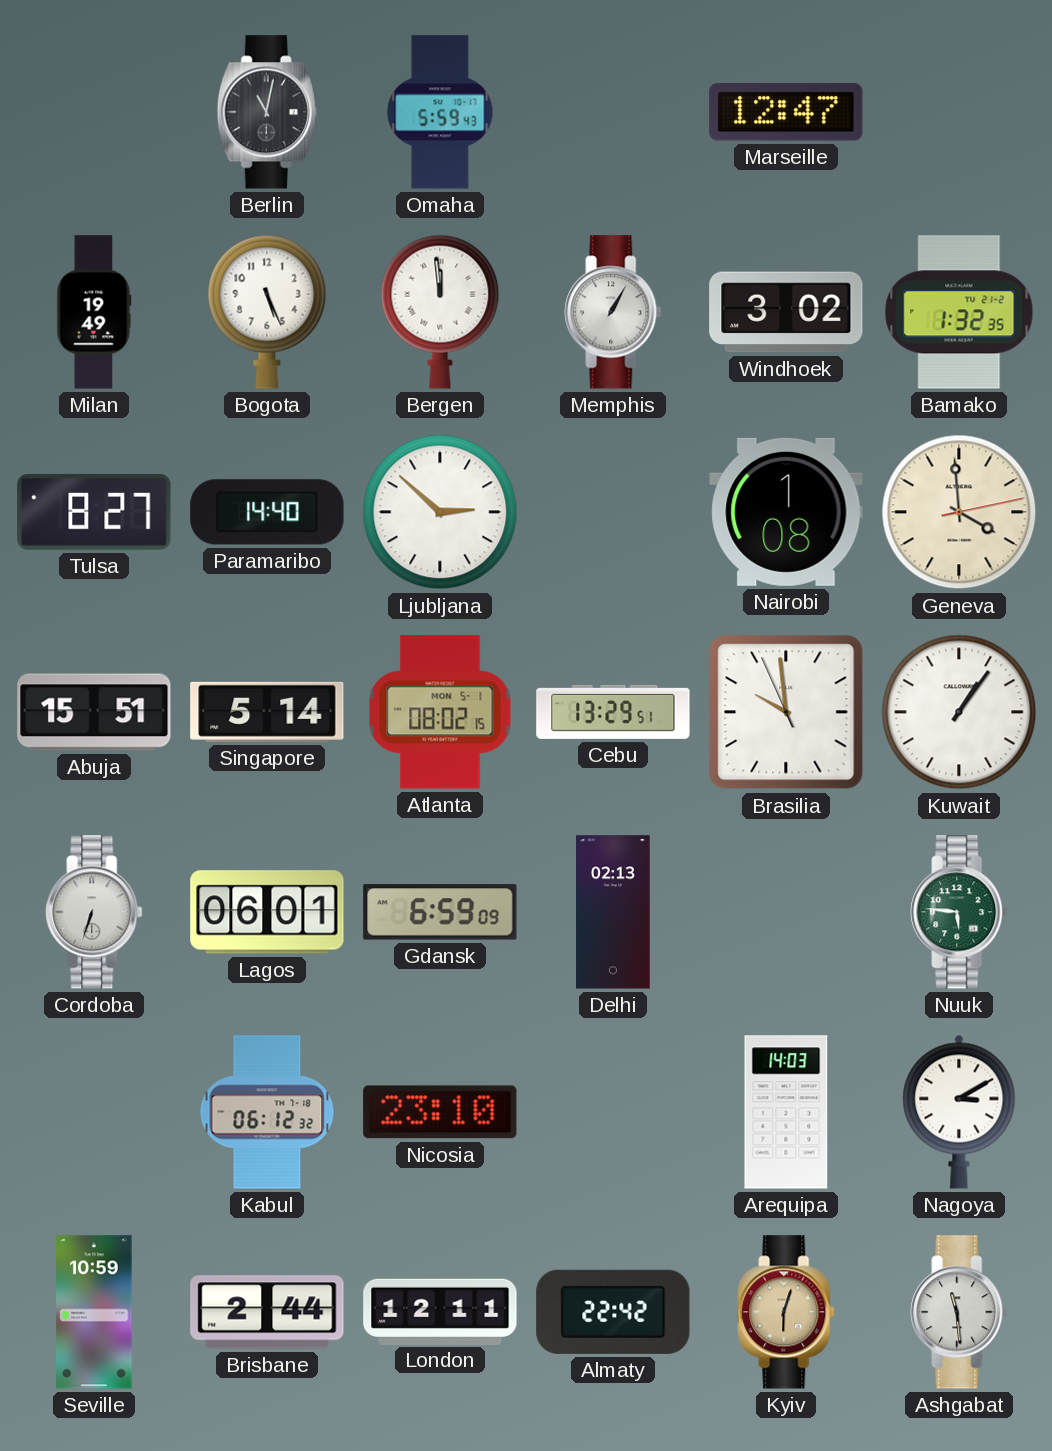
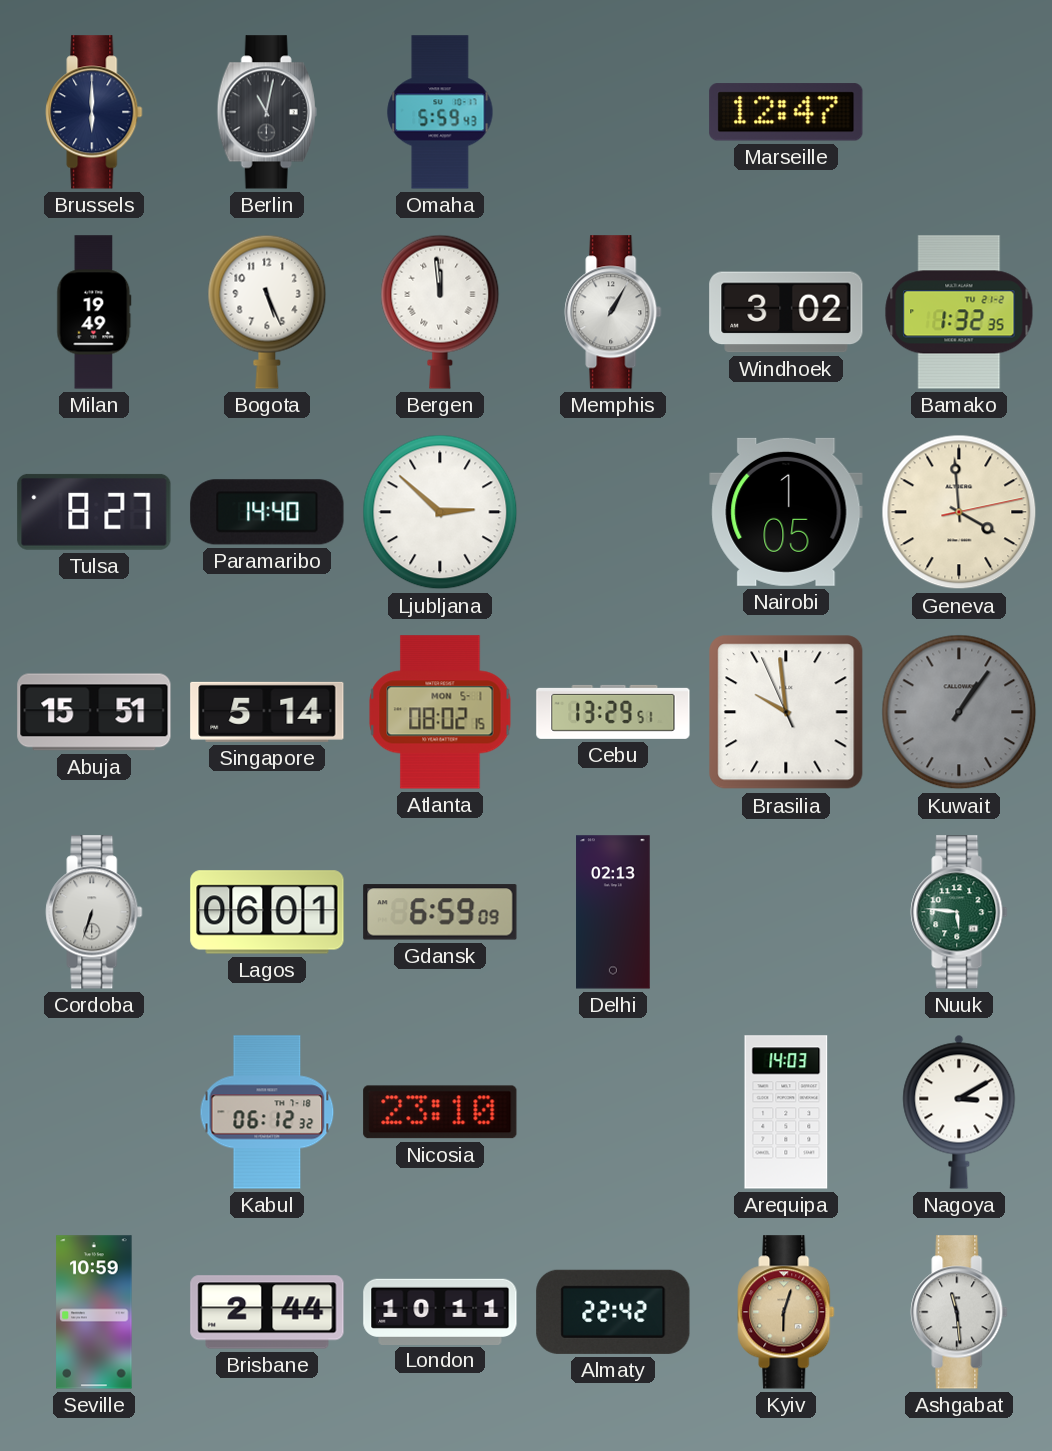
Brussels: none -> 6:00 (94, 112)
Nairobi: 1:08 -> 1:05 (786, 512)
Kuwait dial: white -> grey (959, 712)
London: 12:11 -> 10:11 (440, 1311)
